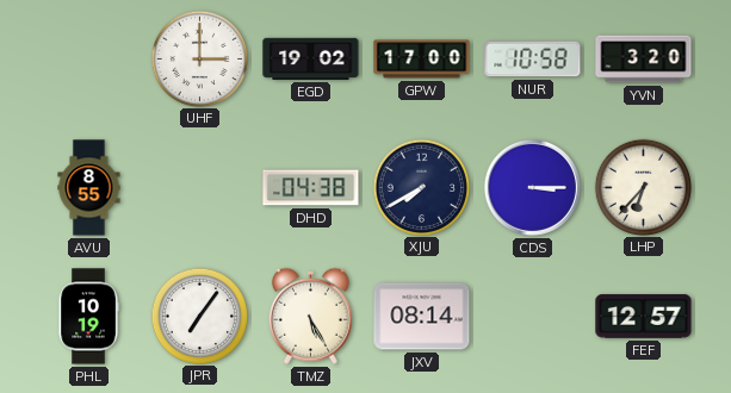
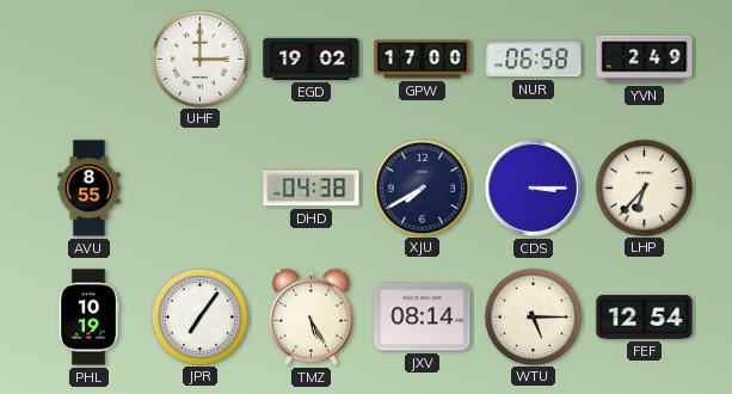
NUR: 10:58 -> 06:58 (534, 60)
YVN: 3:20 -> 2:49 (645, 60)
WTU: none -> 5:15 (533, 316)
FEF: 12:57 -> 12:54 (645, 318)
